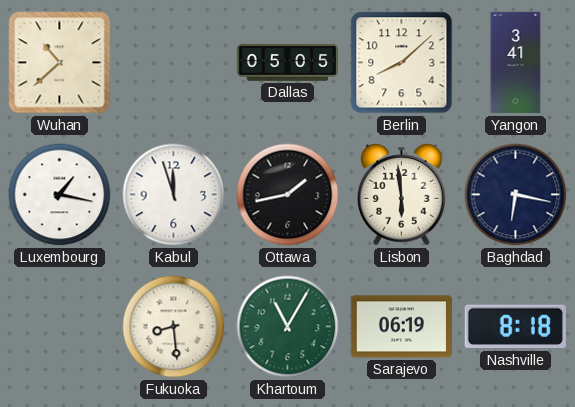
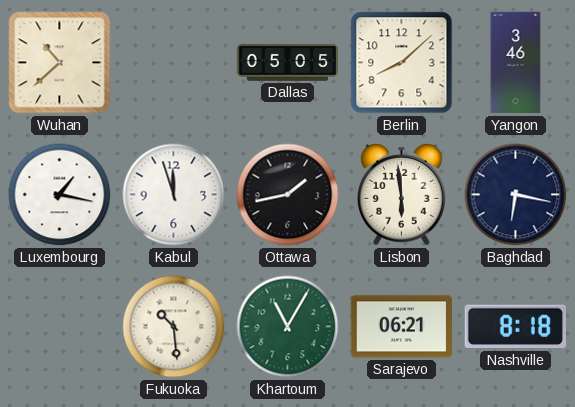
Yangon: 3:41 -> 3:46 (516, 63)
Fukuoka: 8:29 -> 10:29 (174, 327)
Sarajevo: 06:19 -> 06:21 (401, 327)
